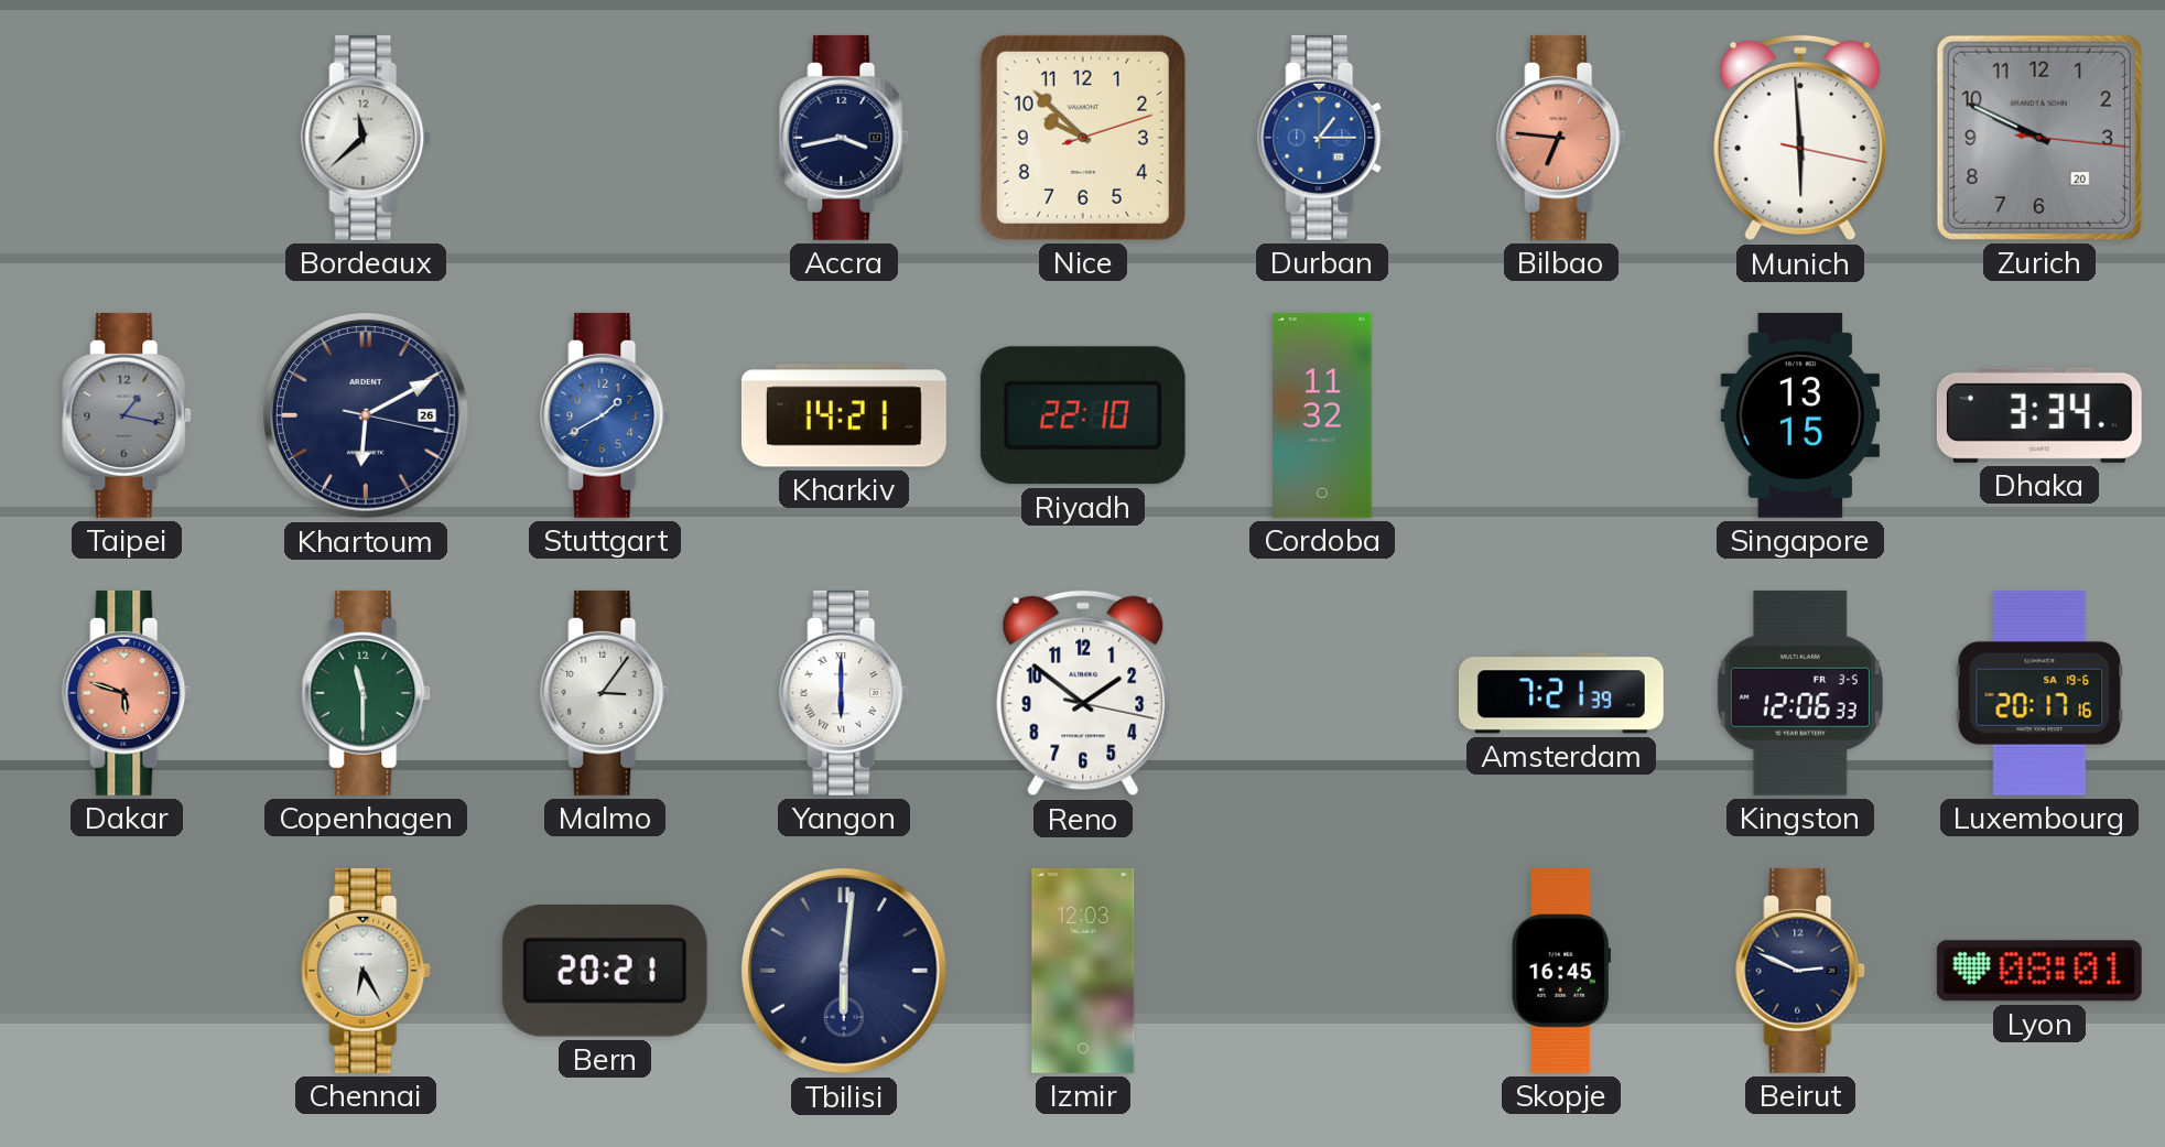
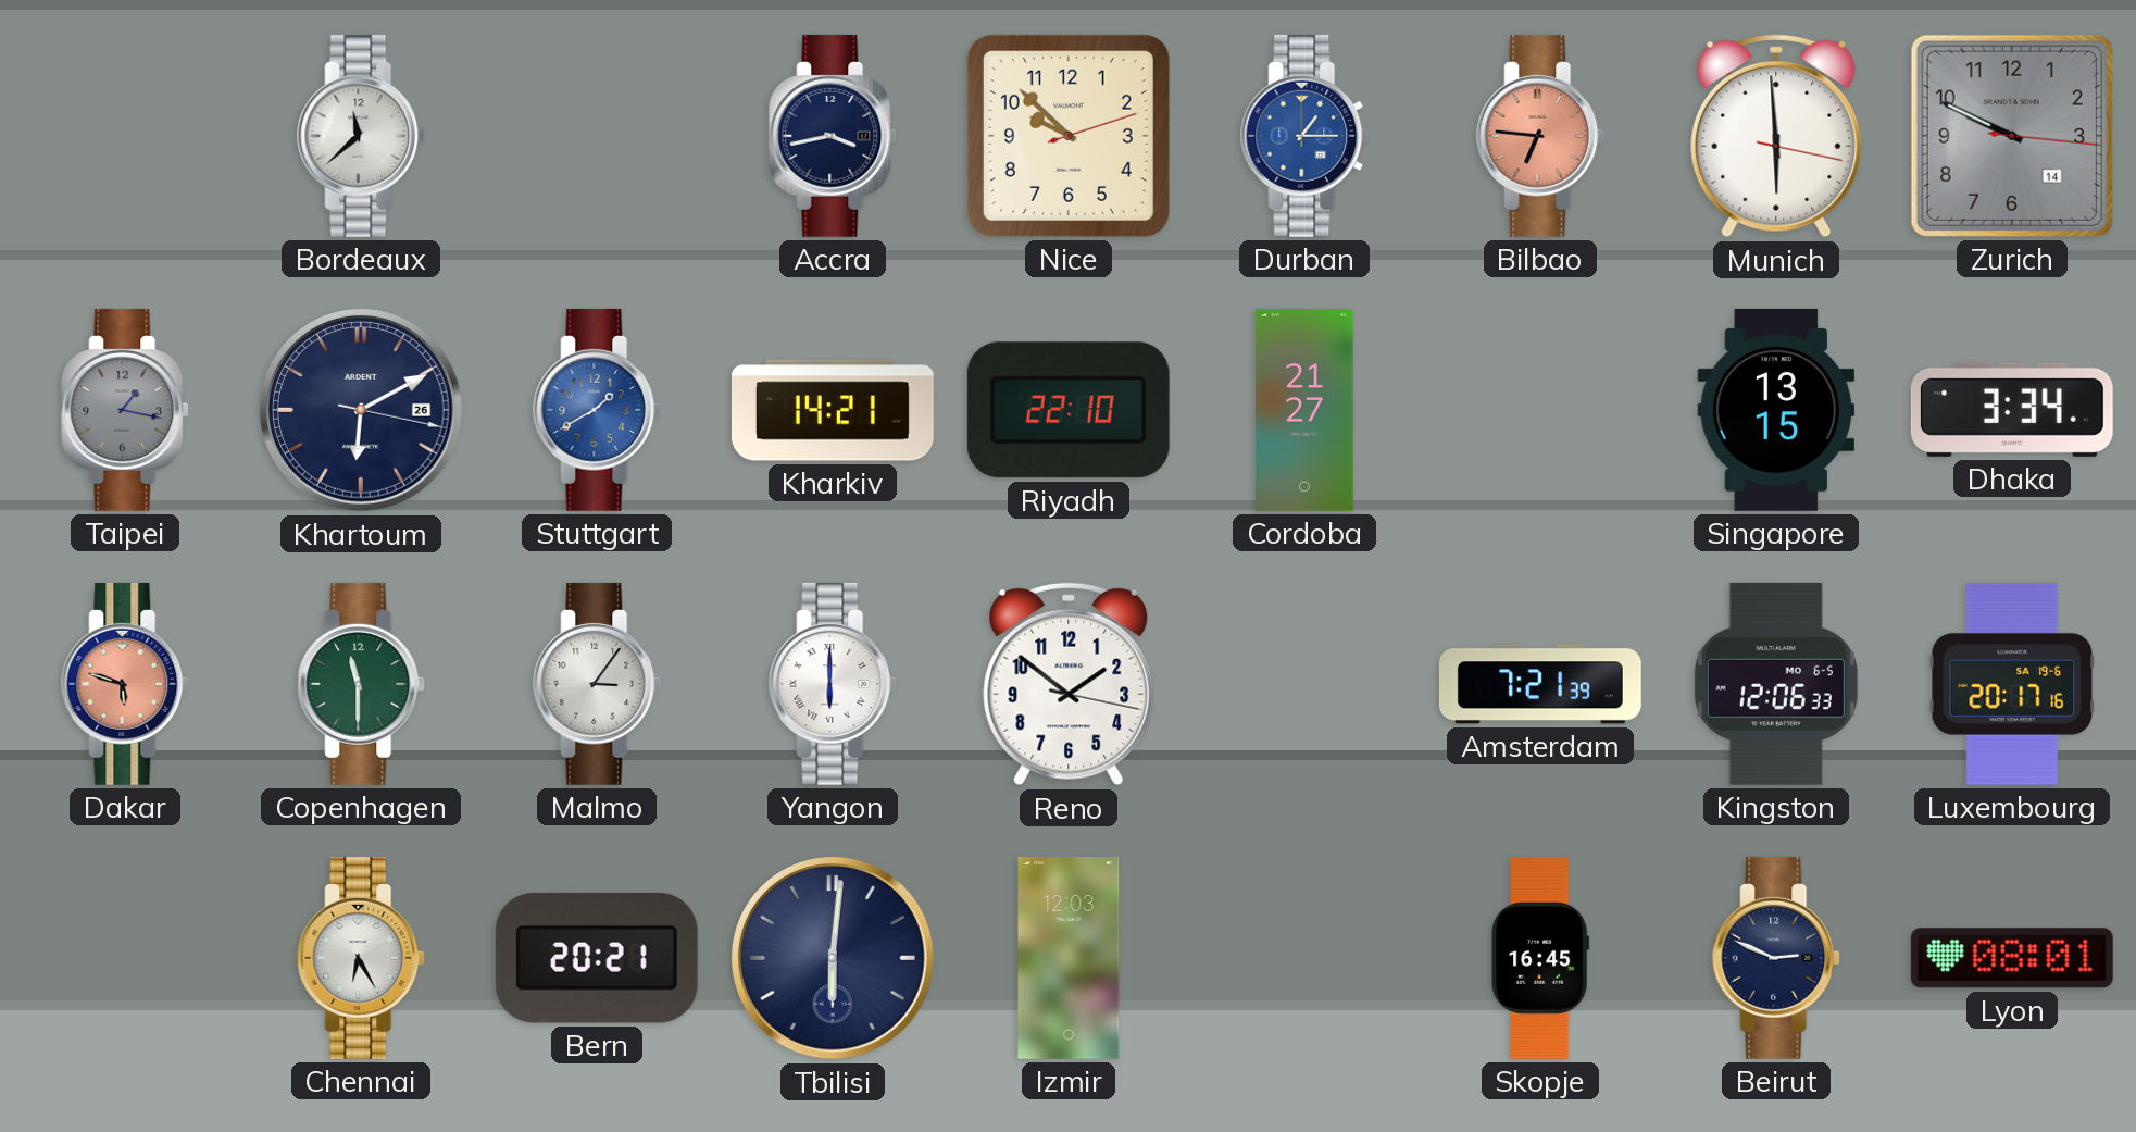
Zurich date: 20 -> 14 (2012, 136)
Cordoba: 11:32 -> 21:27 (1304, 410)
Kingston date: FR 3-5 -> MO 6-5 (1776, 684)
